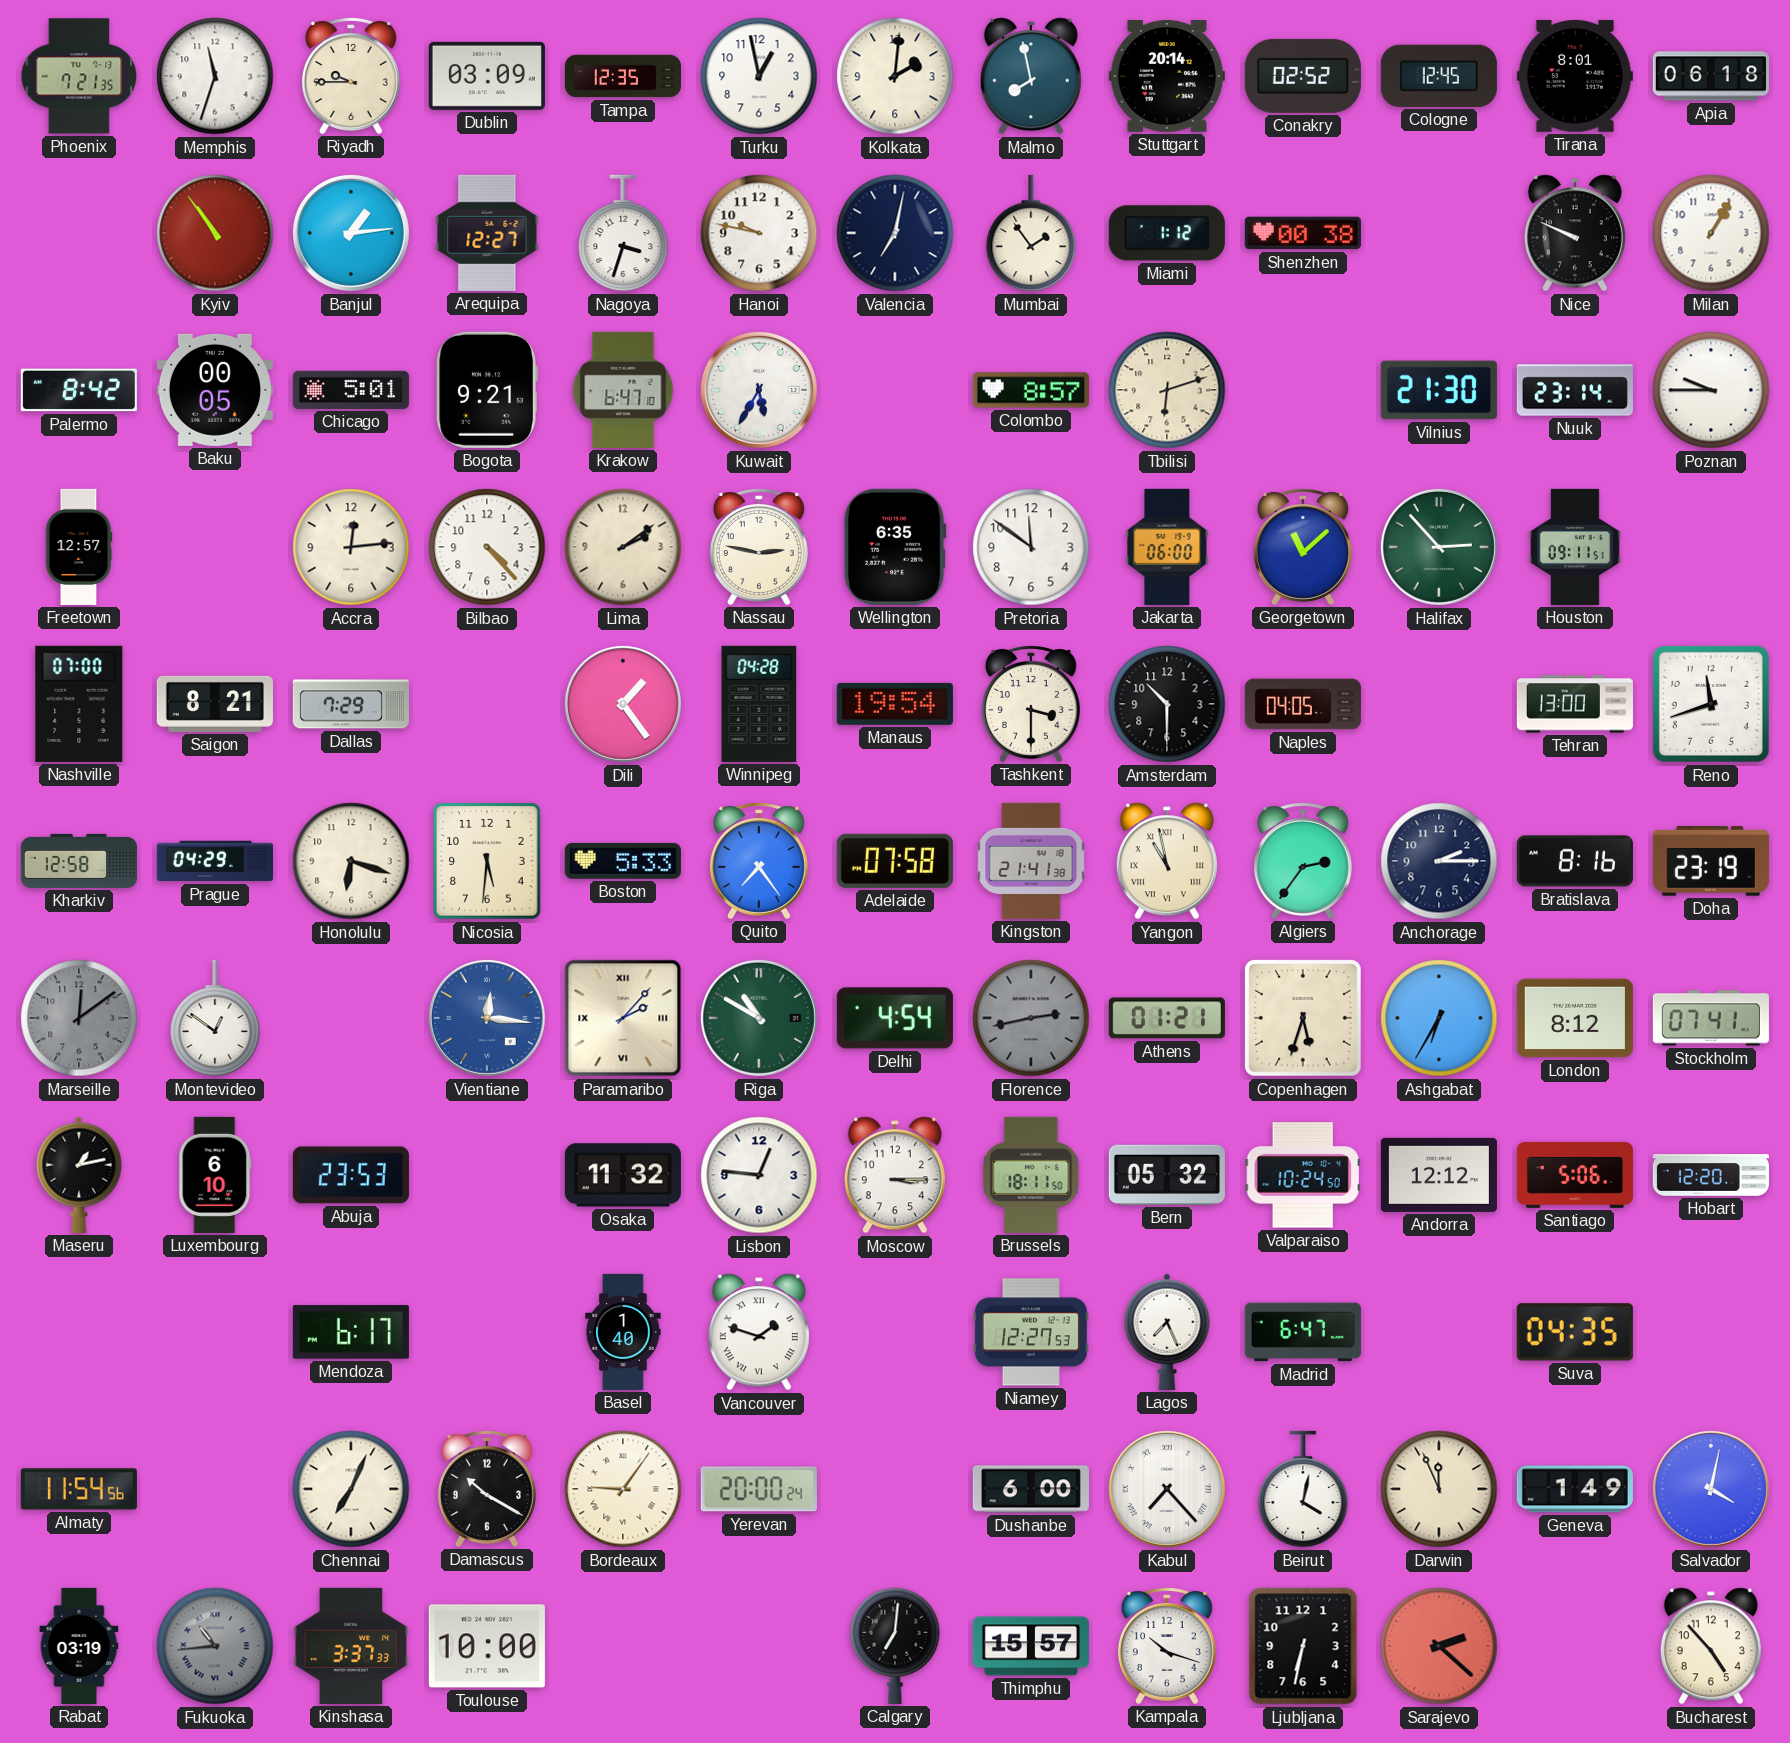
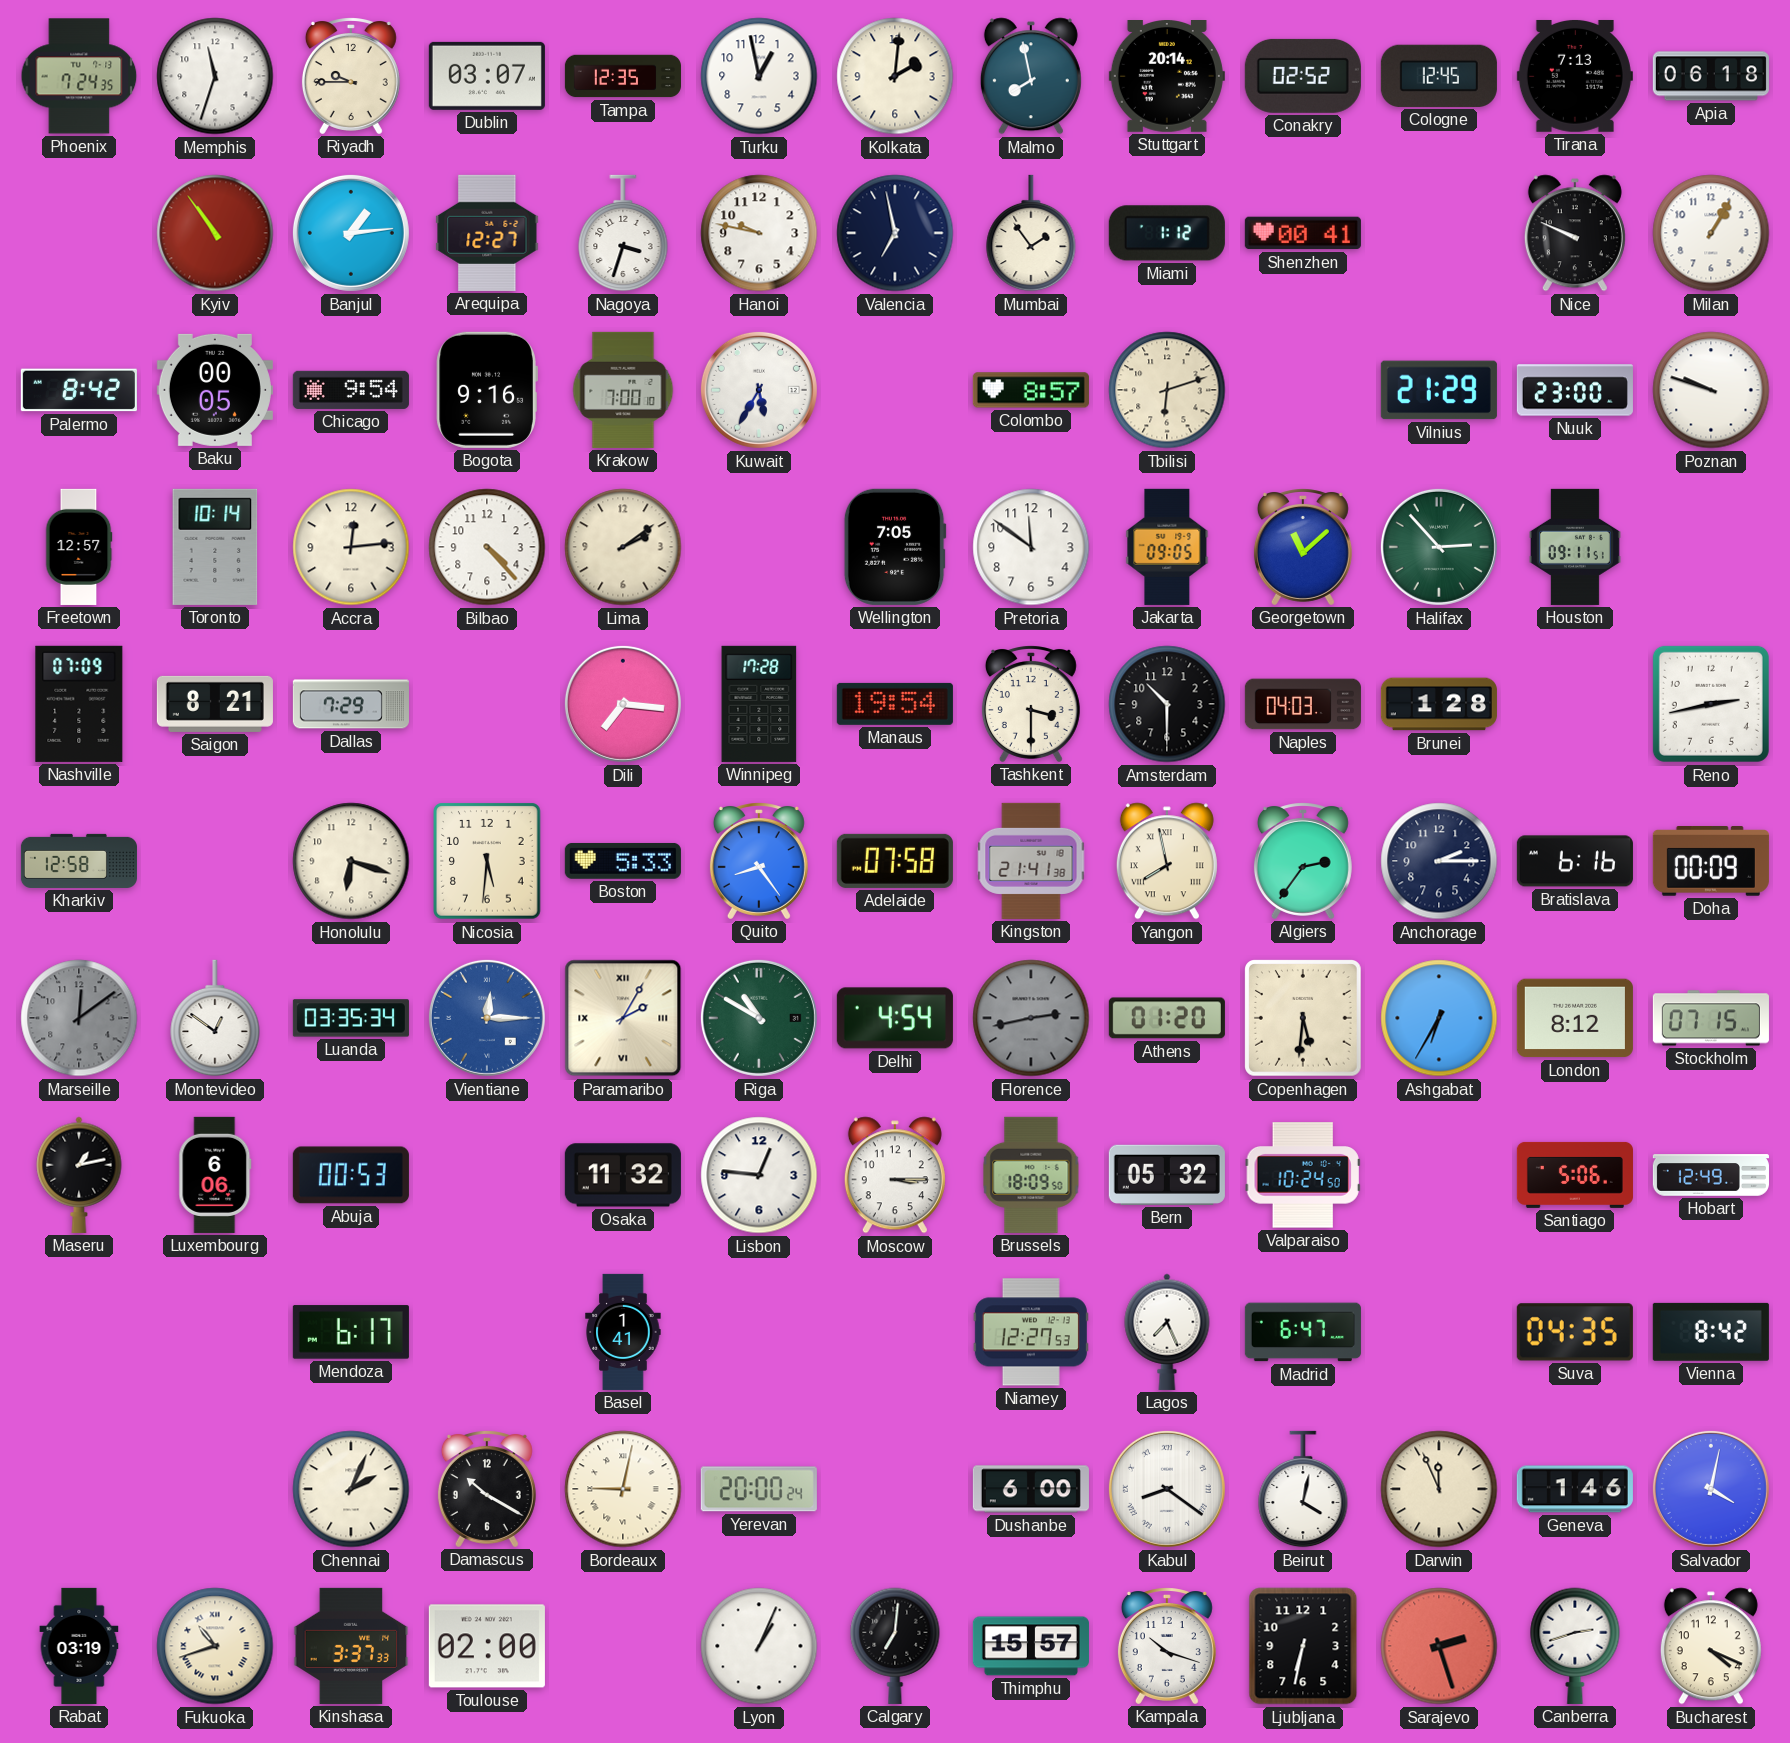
Phoenix: 7:21 -> 7:24 (79, 76)
Dublin: 03:09 -> 03:07 (487, 76)
Tirana: 8:01 -> 7:13 (1575, 76)
Valencia: 7:02 -> 6:58 (895, 233)
Shenzhen: 00:38 -> 00:41 (1303, 233)
Chicago: 5:01 -> 9:54 (351, 390)
Bogota: 9:21 -> 9:16 (487, 390)
Krakow: 6:47 -> 7:00 (623, 390)
Vilnius: 21:30 -> 21:29 (1439, 390)
Nuuk: 23:14 -> 23:00 (1575, 390)
Poznan: 9:45 -> 9:48 (1711, 390)
Toronto: none -> 10:14 (215, 547)
Nassau: 2:47 -> none (759, 547)
Wellington: 6:35 -> 7:05 (895, 547)
Jakarta: 06:00 -> 09:05 (1167, 547)
Nashville: 07:00 -> 07:09 (79, 704)
Dili: 1:24 -> 7:16 (623, 704)
Winnipeg: 04:28 -> 17:28 (759, 704)
Naples: 04:05 -> 04:03 (1303, 704)
Brunei: none -> 1:28 (1439, 704)
Tehran: 13:00 -> none (1575, 704)
Reno: 11:42 -> 2:43 (1711, 704)
Prague: 04:29 -> none (215, 861)
Quito: 7:24 -> 8:24 (759, 861)
Yangon: 10:58 -> 7:58 (1167, 861)
Bratislava: 8:16 -> 6:16 (1575, 861)
Doha: 23:19 -> 00:09 (1711, 861)
Luanda: none -> 03:35 (351, 1018)
Vientiane: 12:16 -> 12:15 (487, 1018)
Paramaribo: 2:07 -> 2:05 (623, 1018)
Athens: 01:21 -> 01:20 (1167, 1018)
Copenhagen: 5:33 -> 5:31 (1304, 1019)
Stockholm: 07:41 -> 07:15 (1711, 1018)
Luxembourg: 6:10 -> 6:06 (215, 1175)
Abuja: 23:53 -> 00:53 (351, 1175)
Brussels: 18:11 -> 18:09 (1031, 1175)
Andorra: 12:12 -> none (1439, 1175)
Hobart: 12:20 -> 12:49 (1711, 1175)
Basel: 1:40 -> 1:41 (623, 1332)
Vancouver: 1:48 -> none (759, 1332)
Vienna: none -> 8:42 (1711, 1332)
Almaty: 11:54 -> none (79, 1489)
Chennai: 7:04 -> 2:04 (351, 1489)
Bordeaux: 9:06 -> 9:02 (623, 1489)
Kabul: 7:23 -> 8:21 (1167, 1489)
Geneva: 1:49 -> 1:46 (1575, 1489)
Fukuoka: 10:44 -> 10:42 (215, 1646)
Fukuoka dial: grey -> cream (215, 1646)
Toulouse: 10:00 -> 02:00 (487, 1646)
Lyon: none -> 1:04 (759, 1646)
Sarajevo: 2:22 -> 2:27 (1439, 1646)
Canberra: none -> 2:42 (1575, 1646)
Bucharest: 4:53 -> 4:19 (1711, 1646)
